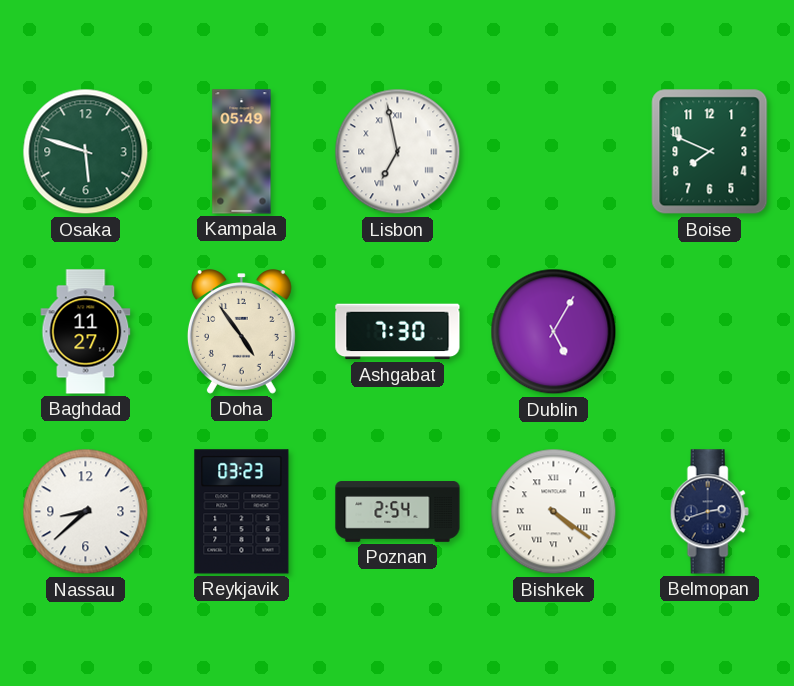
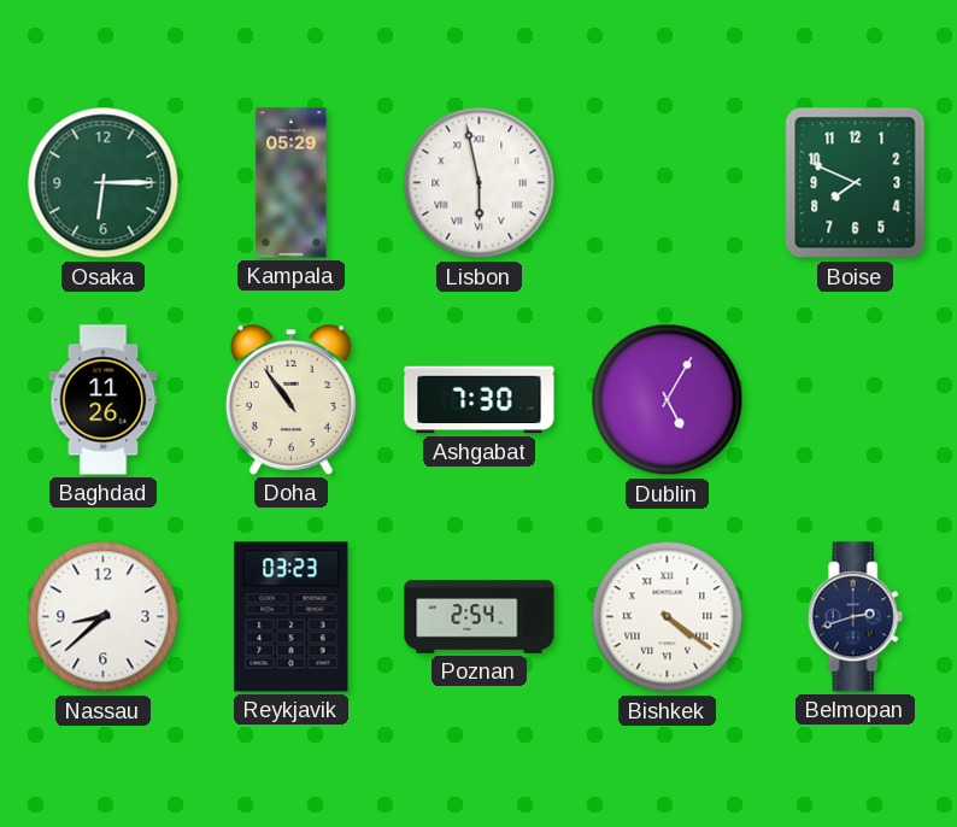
Osaka: 5:48 -> 6:15 (104, 183)
Kampala: 05:49 -> 05:29 (292, 183)
Lisbon: 6:58 -> 5:58 (480, 183)
Baghdad: 11:27 -> 11:26 (104, 400)
Doha: 4:54 -> 10:54 (290, 400)
